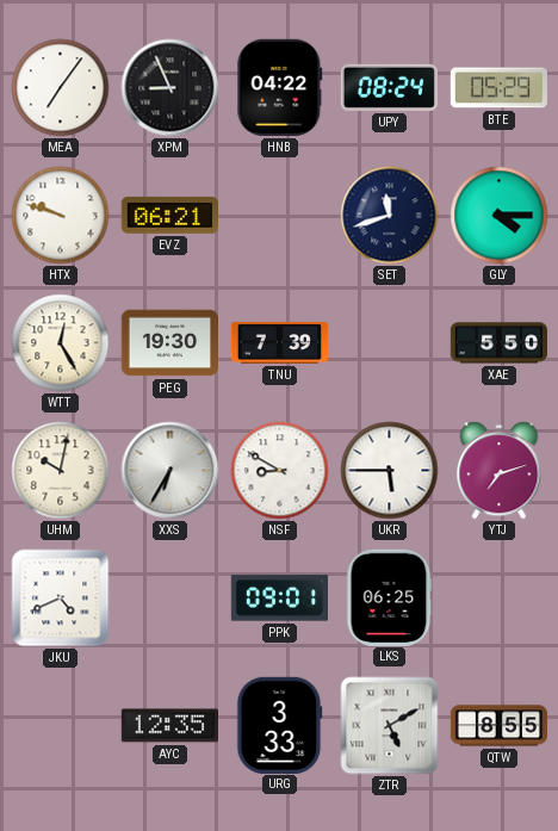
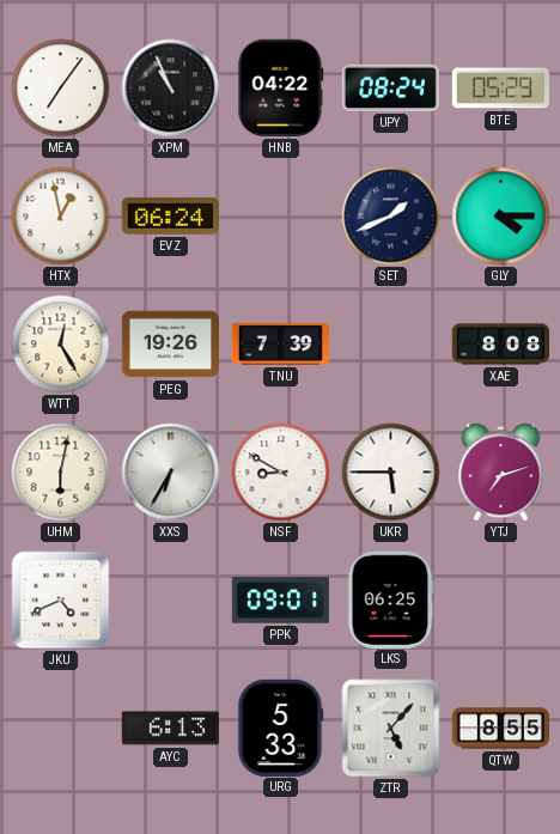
XPM: 8:56 -> 10:56 (171, 89)
HTX: 9:48 -> 12:58 (61, 217)
EVZ: 06:21 -> 06:24 (170, 215)
SET: 11:42 -> 1:41 (391, 217)
PEG: 19:30 -> 19:26 (170, 345)
XAE: 5:50 -> 8:08 (500, 345)
UHM: 10:02 -> 6:02 (61, 473)
AYC: 12:35 -> 6:13 (170, 729)
URG: 3:33 -> 5:33 (281, 728)
ZTR: 5:10 -> 5:07 (391, 729)
